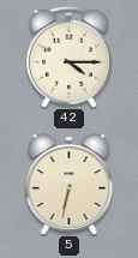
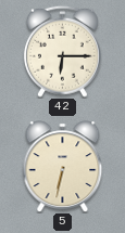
42: 4:15 -> 6:15 (62, 51)
